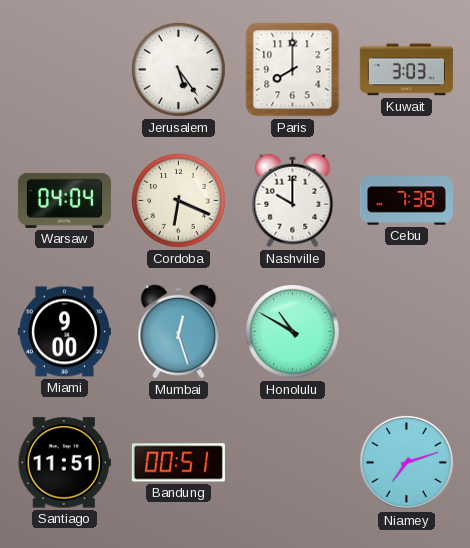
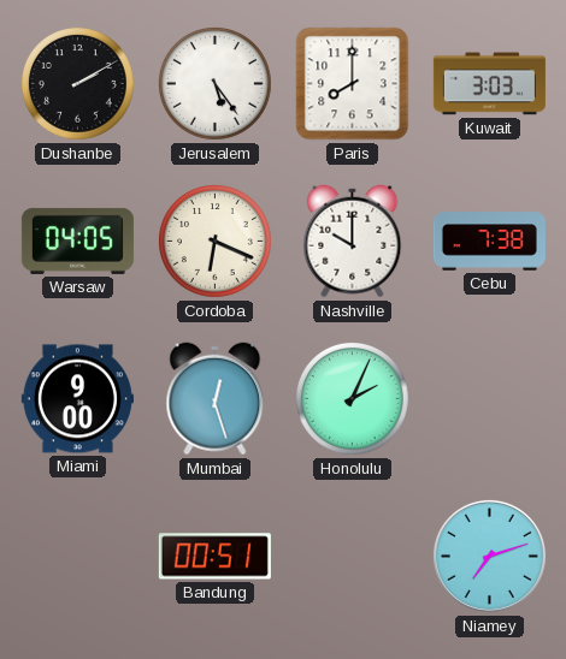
Dushanbe: none -> 2:10 (78, 84)
Warsaw: 04:04 -> 04:05 (77, 241)
Honolulu: 10:50 -> 2:04 (353, 399)
Santiago: 11:51 -> none (64, 463)
